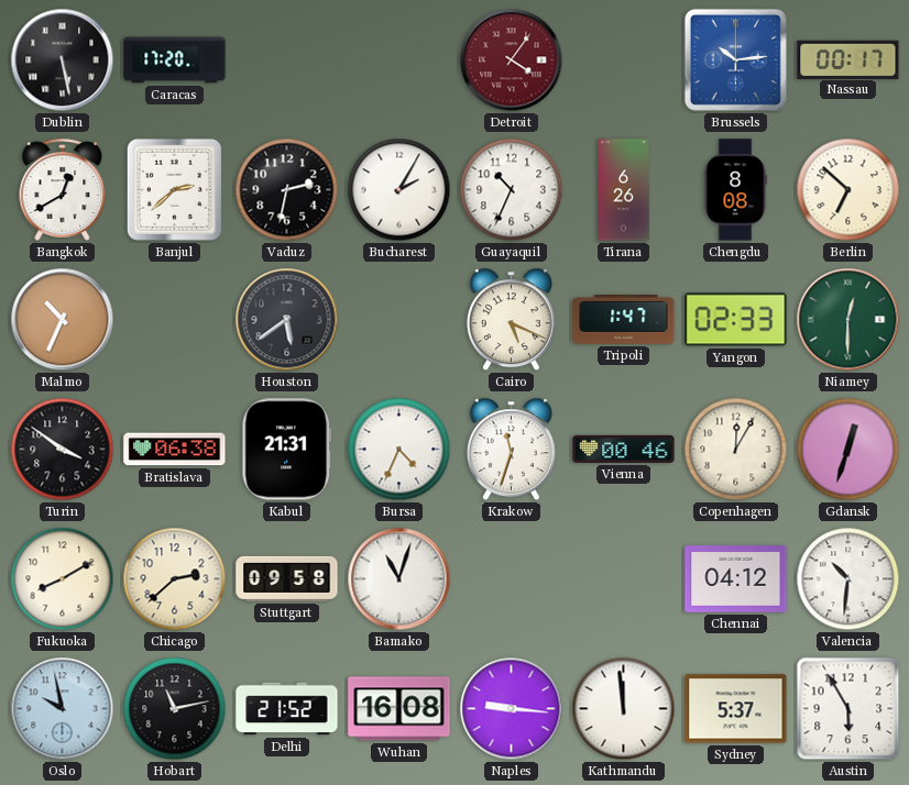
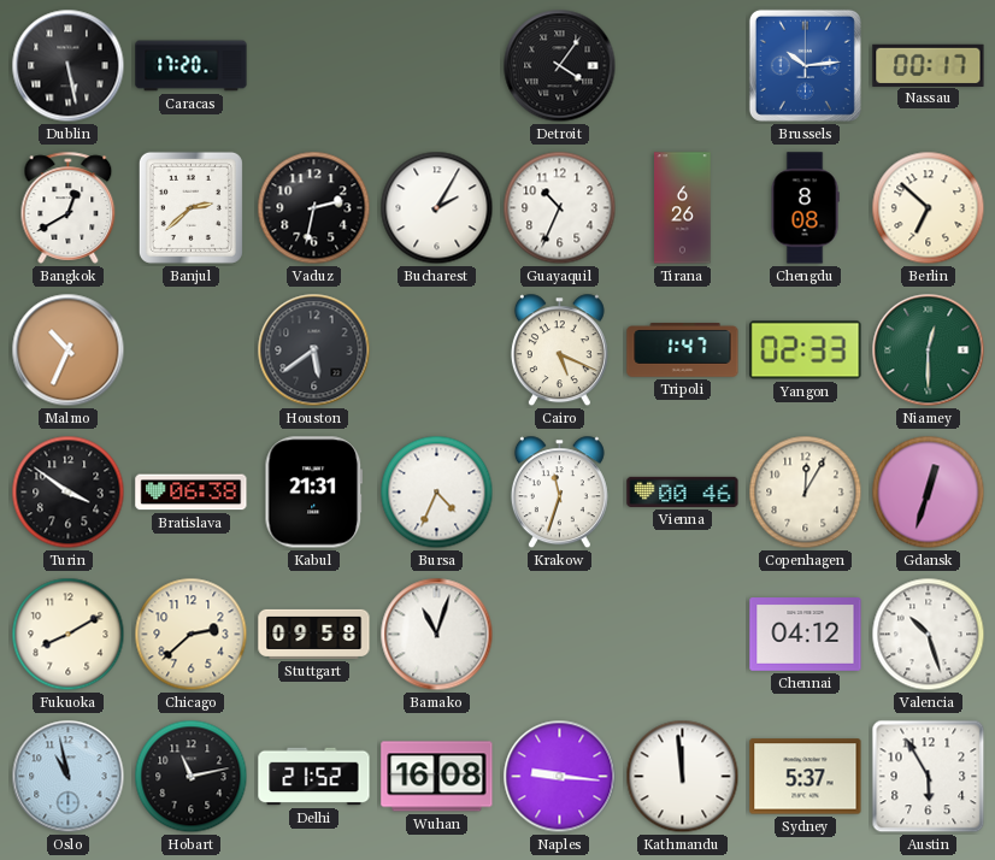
Detroit dial: burgundy -> black (560, 66)
Valencia: 10:31 -> 10:27 (929, 635)
Oslo: 9:58 -> 10:58 (69, 777)
